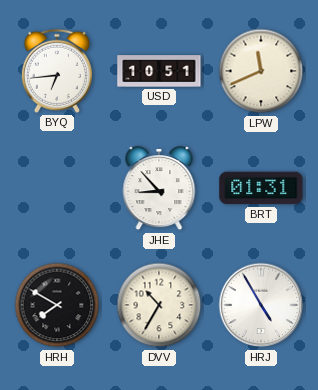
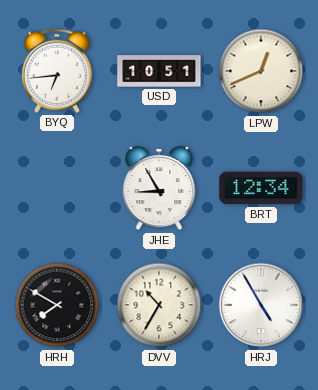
LPW: 11:41 -> 12:41 (261, 71)
JHE: 8:53 -> 8:55 (159, 189)
BRT: 01:31 -> 12:34 (261, 188)
